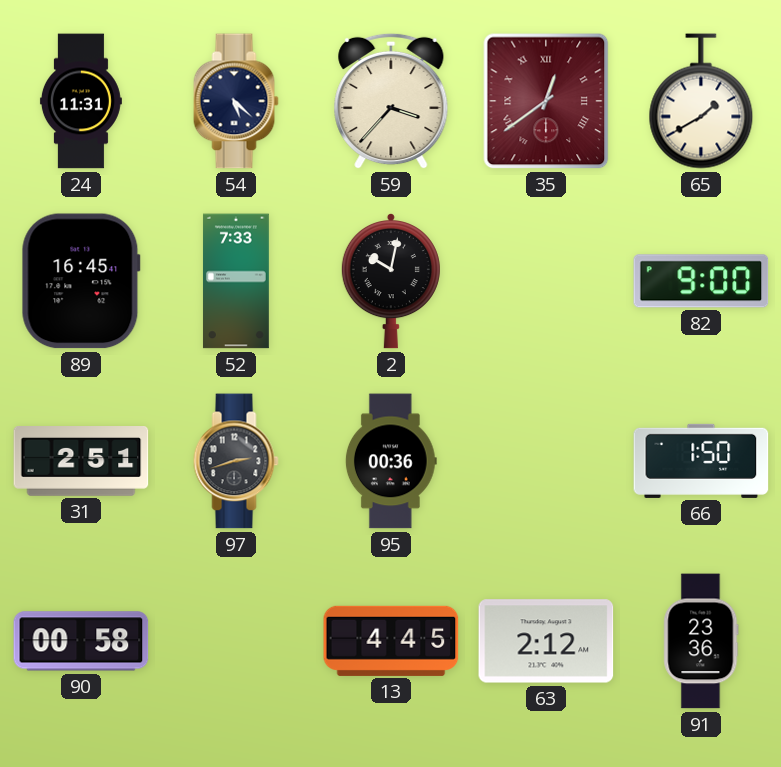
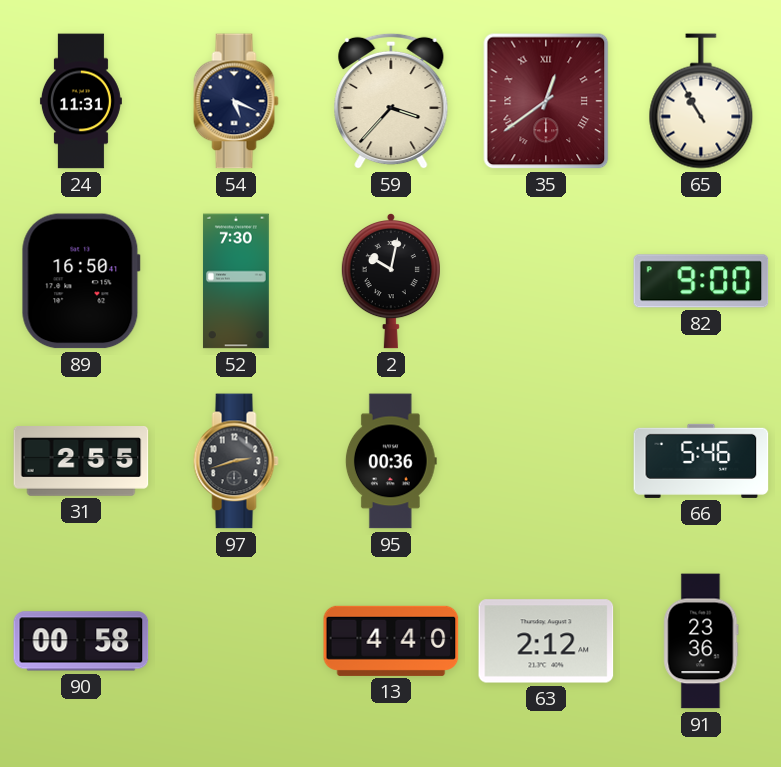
54: 5:22 -> 5:19 (236, 101)
65: 1:40 -> 10:55 (701, 101)
89: 16:45 -> 16:50 (81, 281)
52: 7:33 -> 7:30 (236, 281)
31: 2:51 -> 2:55 (81, 462)
66: 1:50 -> 5:46 (701, 461)
13: 4:45 -> 4:40 (391, 641)
